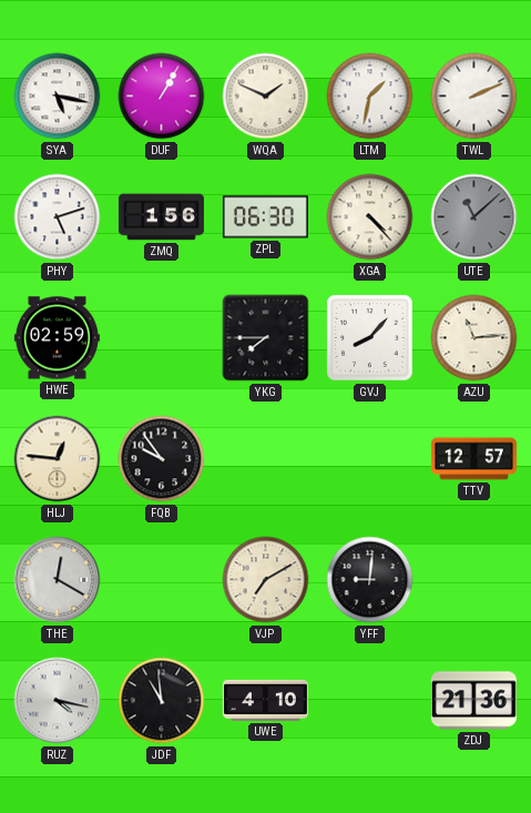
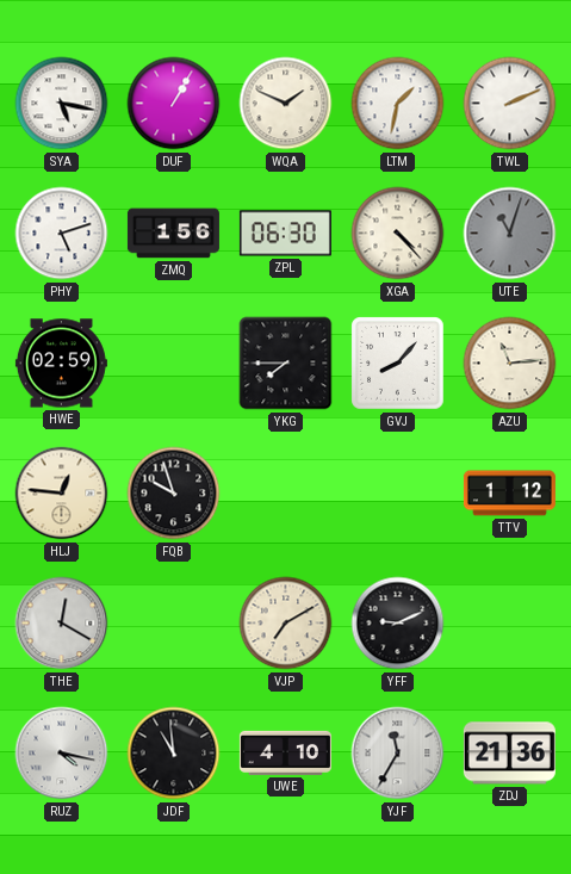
UTE: 11:08 -> 11:03 (510, 234)
FQB: 9:54 -> 9:57 (174, 494)
TTV: 12:57 -> 1:12 (509, 494)
YFF: 9:01 -> 9:11 (398, 624)
YJF: none -> 11:35 (398, 754)
